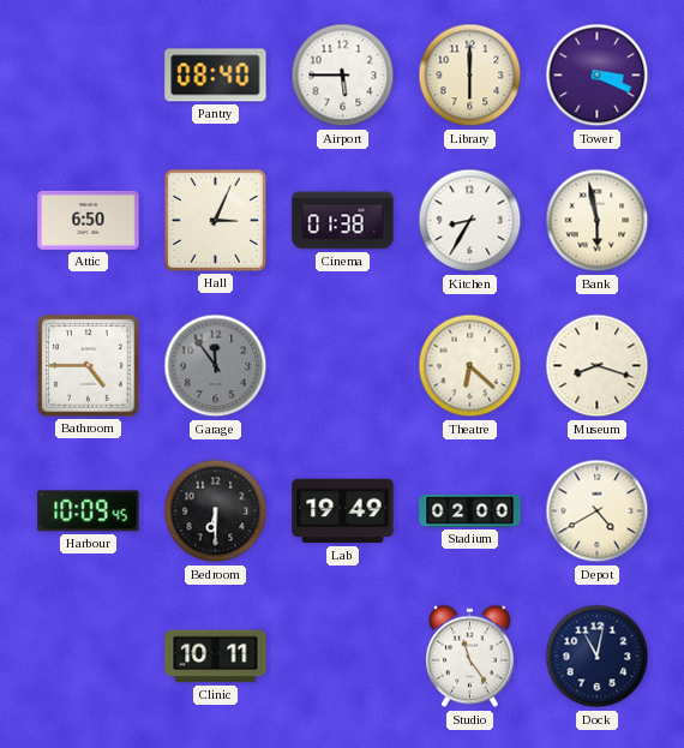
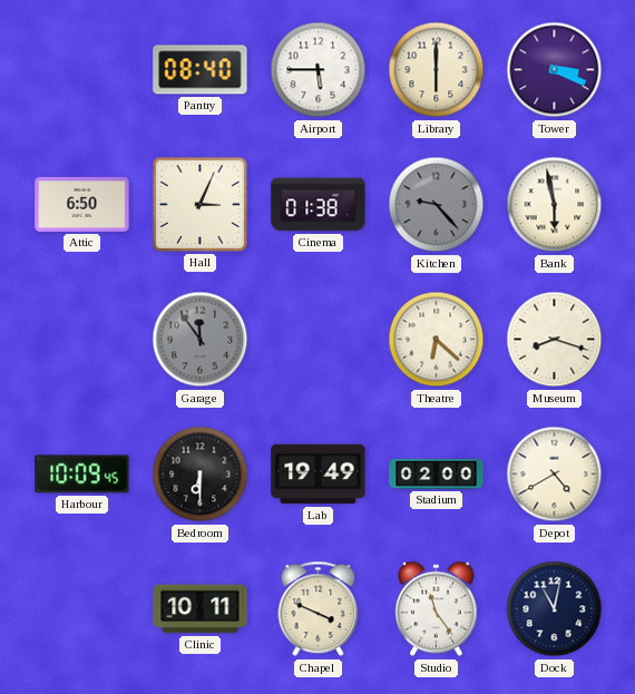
Kitchen: 8:35 -> 9:23 (437, 205)
Kitchen dial: white -> grey (437, 205)
Bathroom: 4:45 -> none (89, 366)
Chapel: none -> 3:49 (319, 609)
